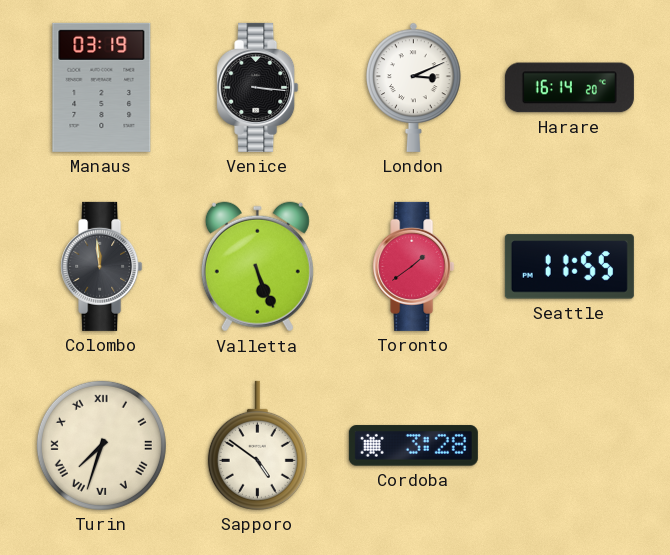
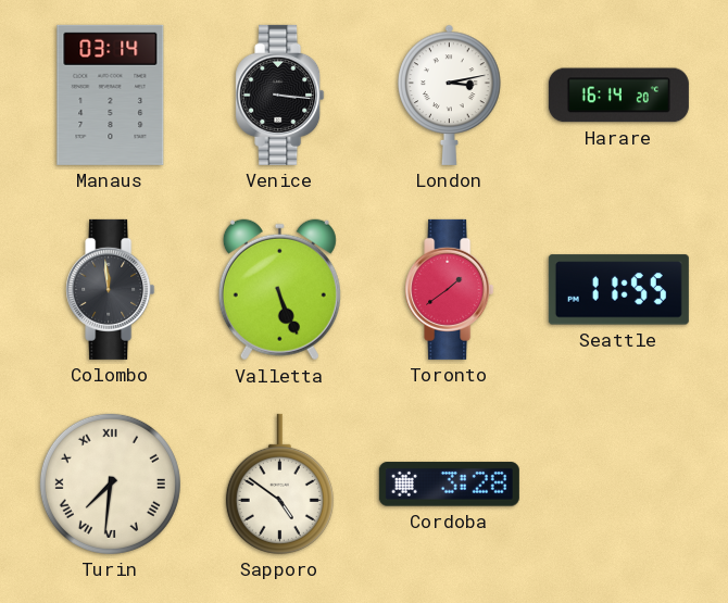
Manaus: 03:19 -> 03:14 (111, 95)
London: 3:11 -> 3:13 (450, 95)
Turin: 7:33 -> 7:31 (110, 483)
